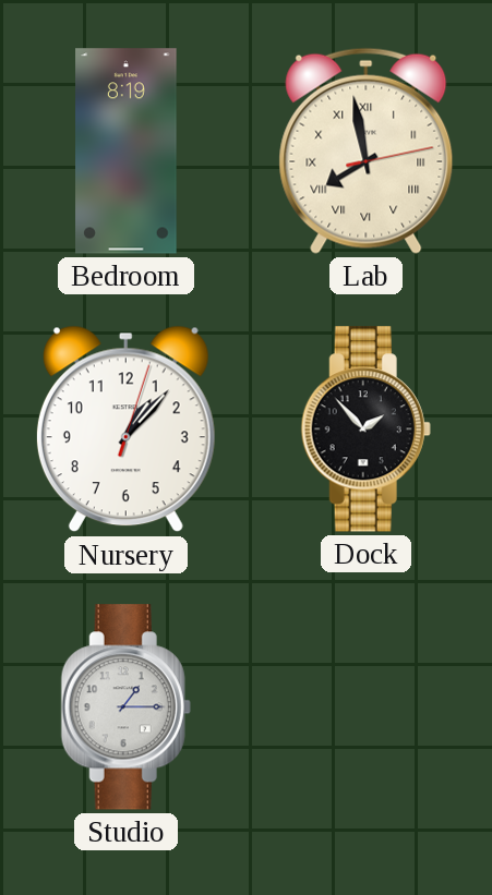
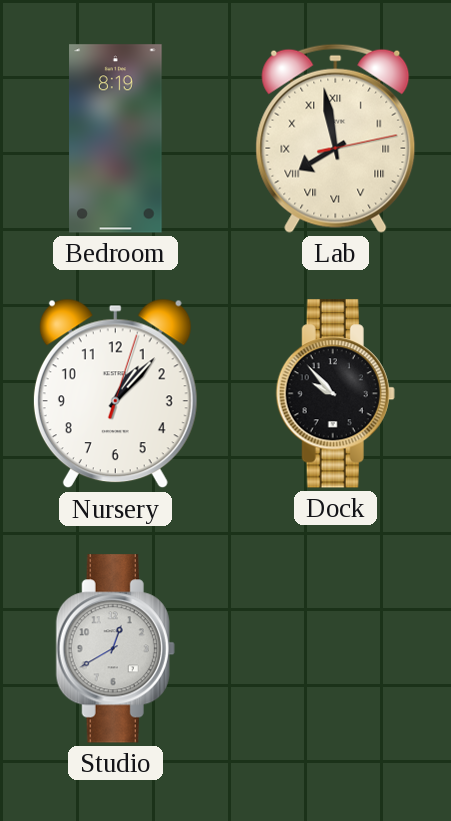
Dock: 1:53 -> 9:53 (335, 394)
Studio: 1:15 -> 12:40 (115, 649)
